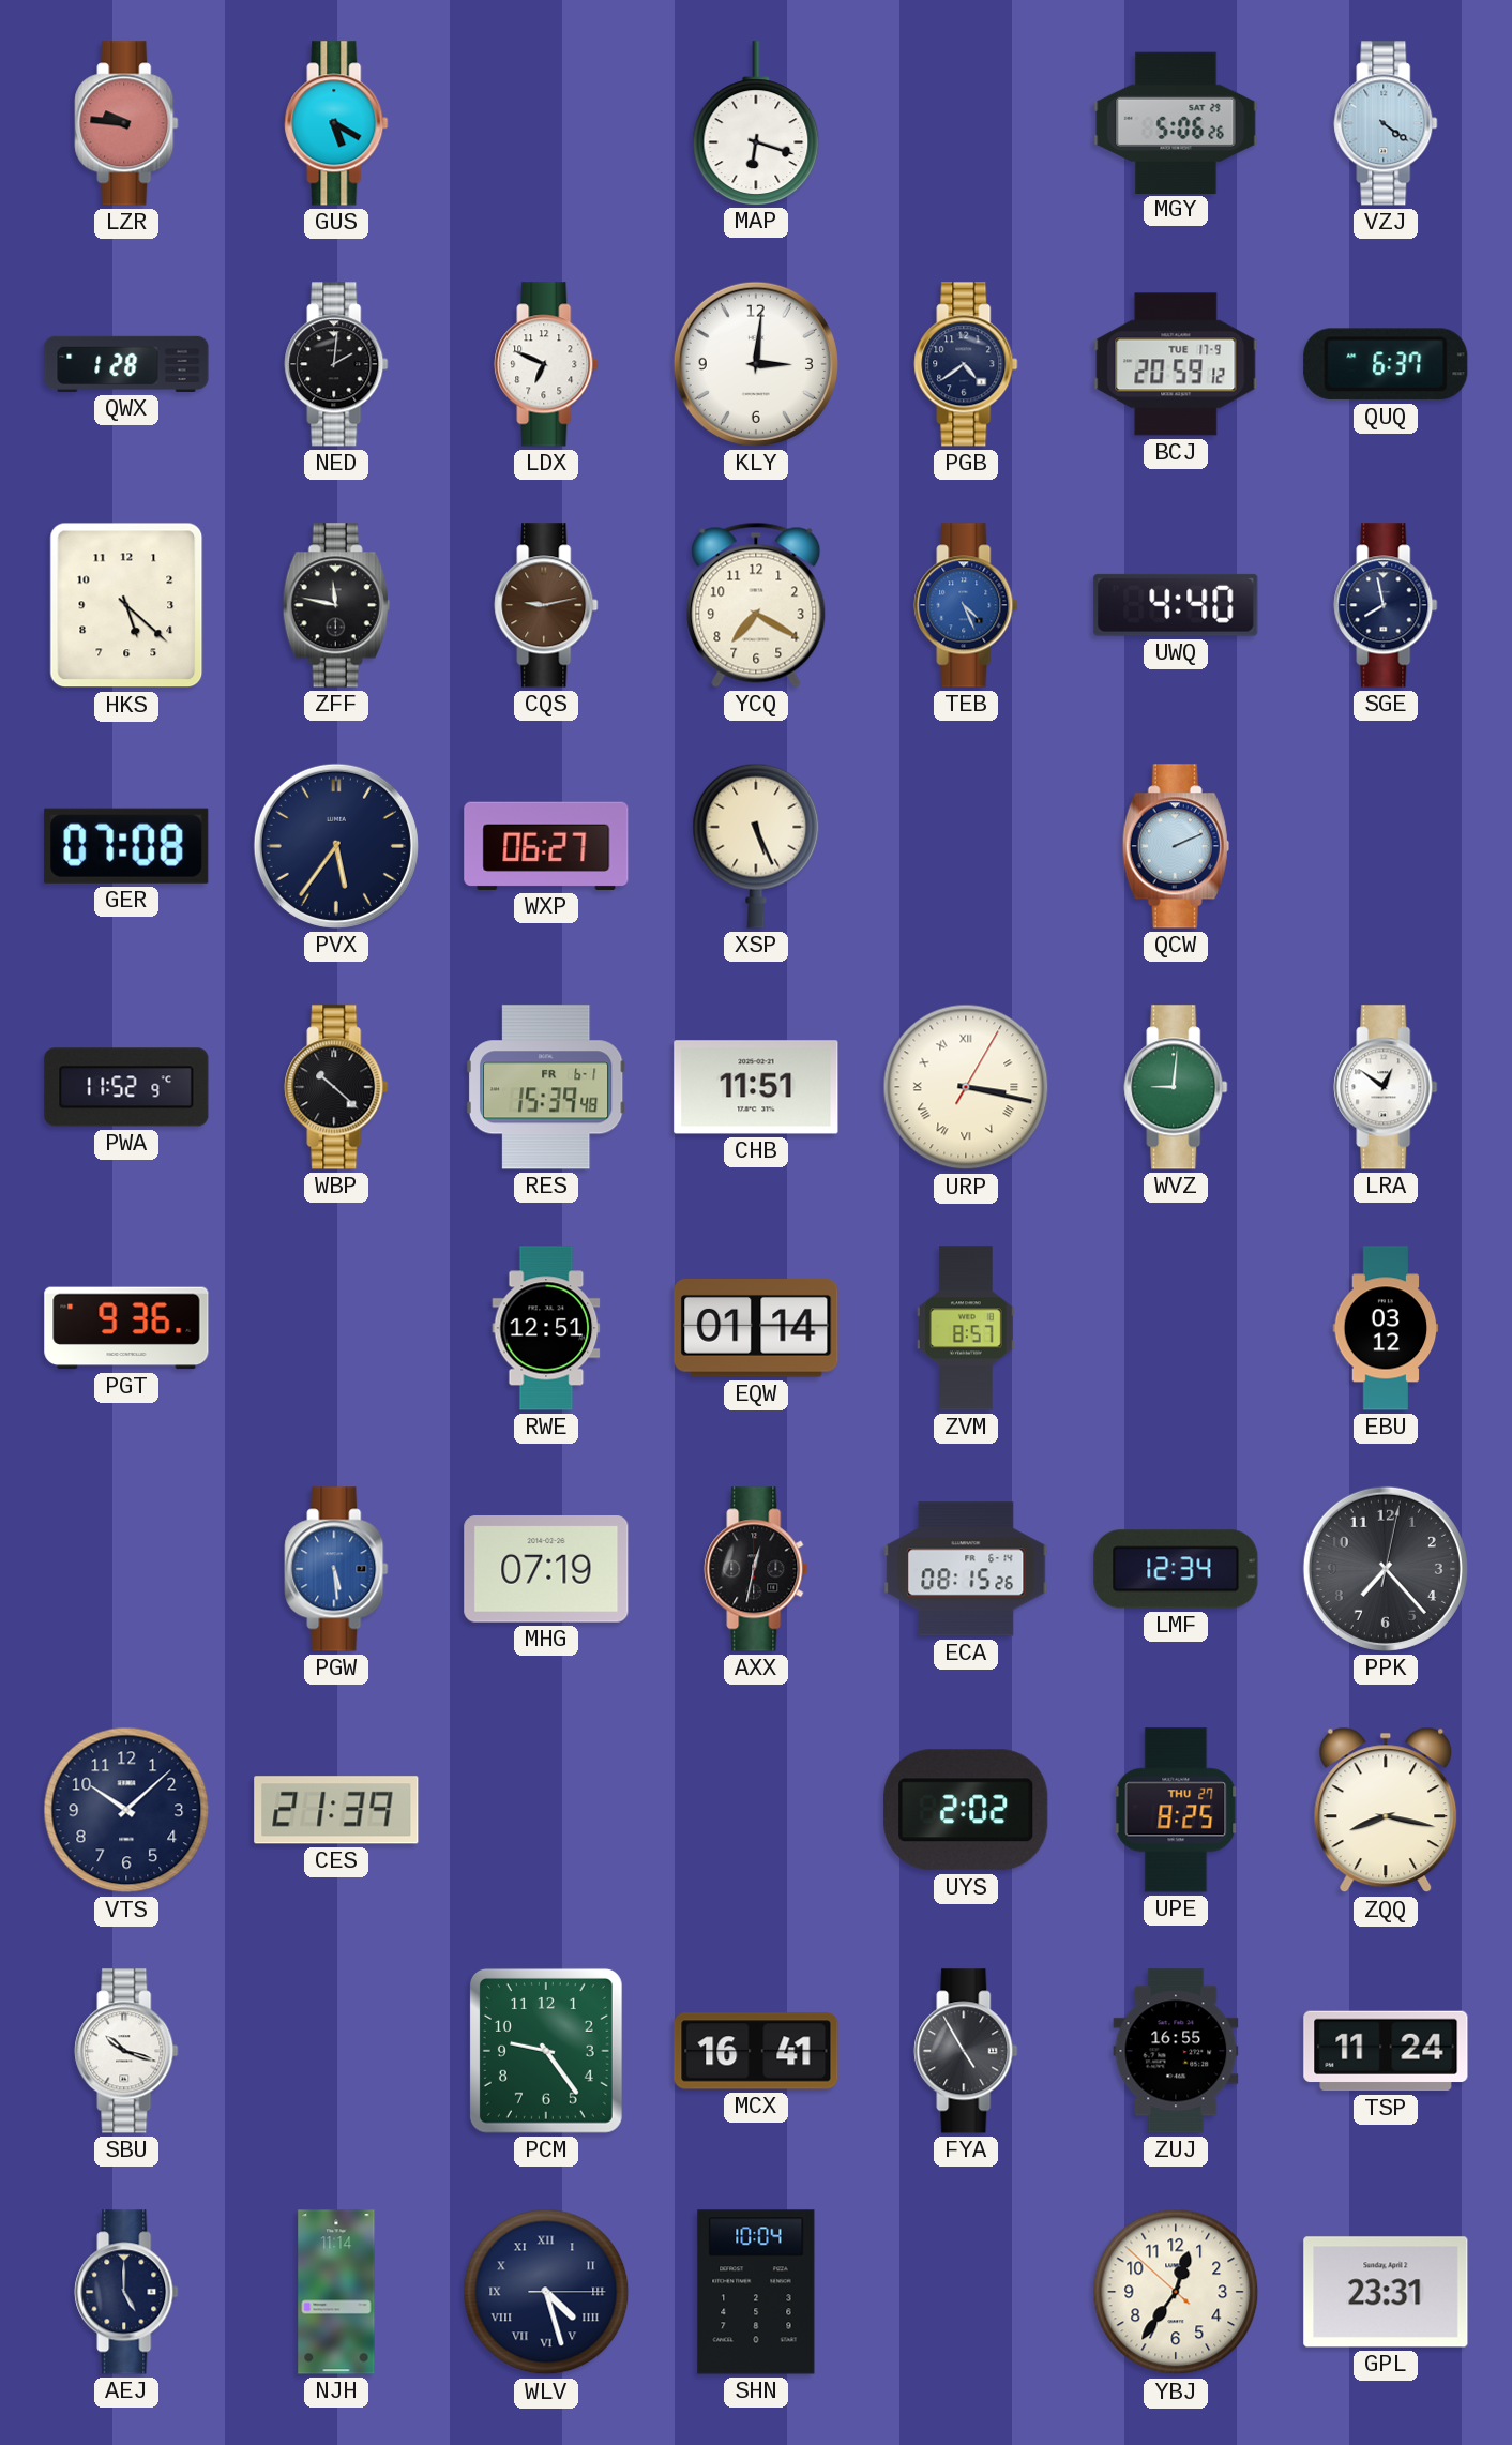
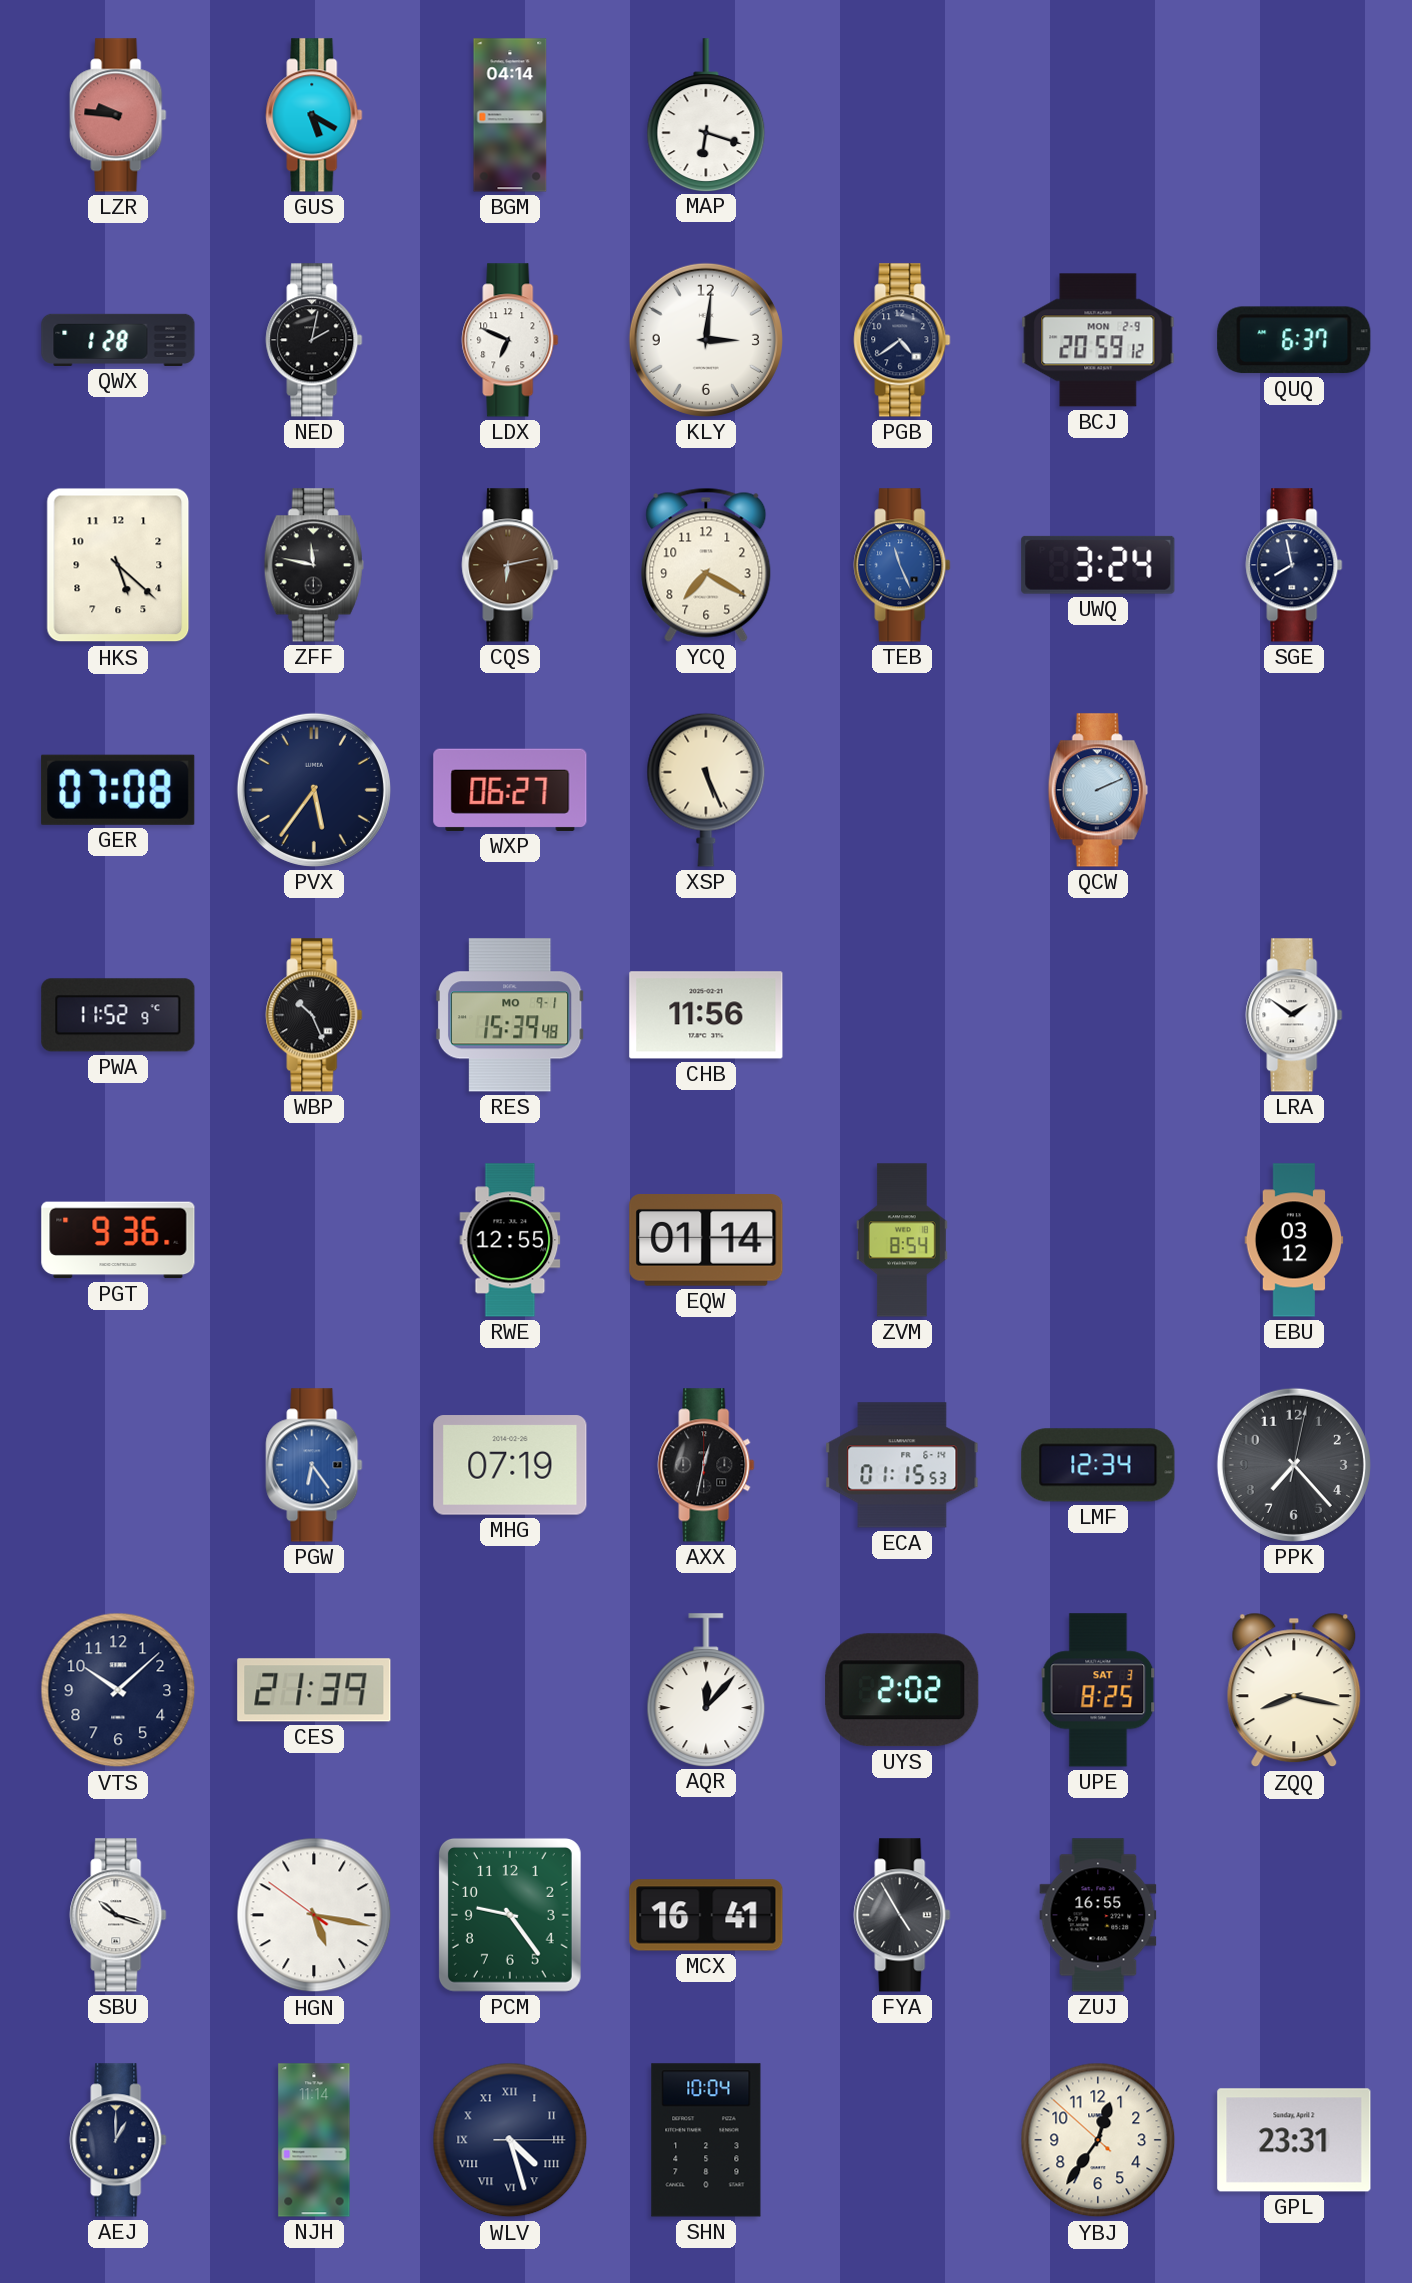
BGM: none -> 04:14 (510, 115)
MGY: 5:06 -> none (1176, 122)
VZJ: 4:21 -> none (1386, 123)
NED: 2:01 -> 2:02 (314, 340)
BCJ date: TUE 17-9 -> MON 2-9 (1098, 340)
CQS: 9:13 -> 6:13 (510, 565)
TEB: 4:26 -> 11:26 (902, 565)
UWQ: 4:40 -> 3:24 (1098, 565)
WBP: 10:22 -> 10:26 (314, 1015)
RES date: FR 6-1 -> MO 9-1 (510, 1015)
CHB: 11:51 -> 11:56 (706, 1015)
URP: 3:17 -> none (966, 1087)
WVZ: 9:01 -> none (1176, 1087)
LRA: 12:51 -> 1:51 (1294, 1015)
RWE: 12:51 -> 12:55 (510, 1240)
ZVM: 8:57 -> 8:54 (903, 1240)
PGW: 5:29 -> 6:24 (314, 1465)
ECA: 08:15 -> 01:15 (902, 1465)
AQR: none -> 12:07 (706, 1690)
UPE date: THU 27 -> SAT 3 (1098, 1690)
HGN: none -> 5:16 (314, 1915)
TSP: 11:24 -> none (1386, 2051)
AEJ: 5:00 -> 1:00 (118, 2140)
